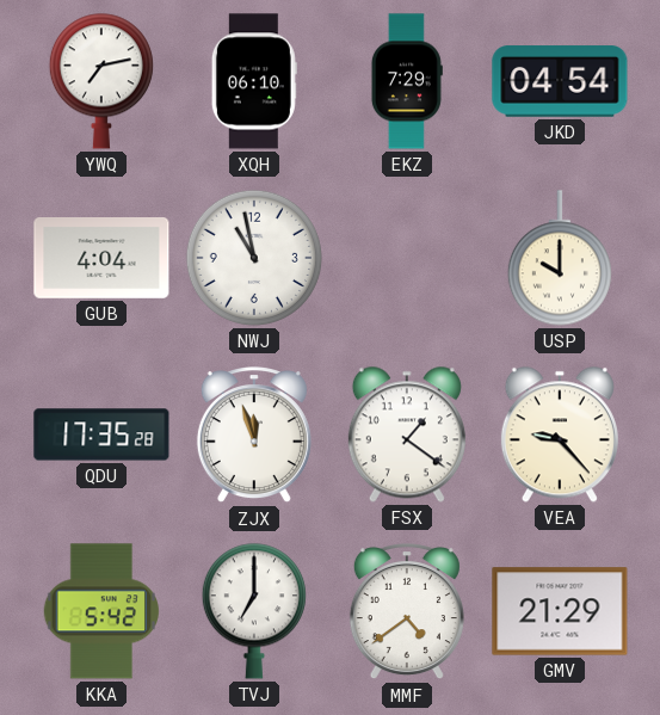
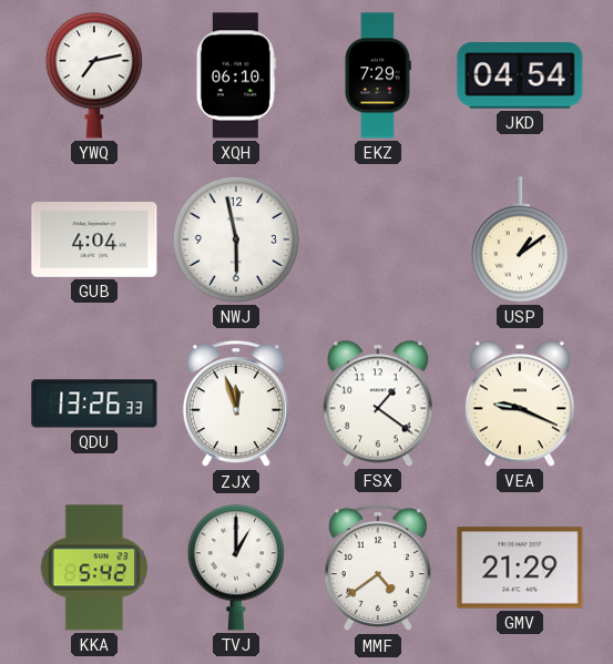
NWJ: 10:58 -> 5:58 (236, 239)
USP: 10:00 -> 1:09 (520, 239)
QDU: 17:35 -> 13:26 (94, 403)
VEA: 9:23 -> 9:19 (520, 403)
TVJ: 7:00 -> 1:00 (236, 568)
